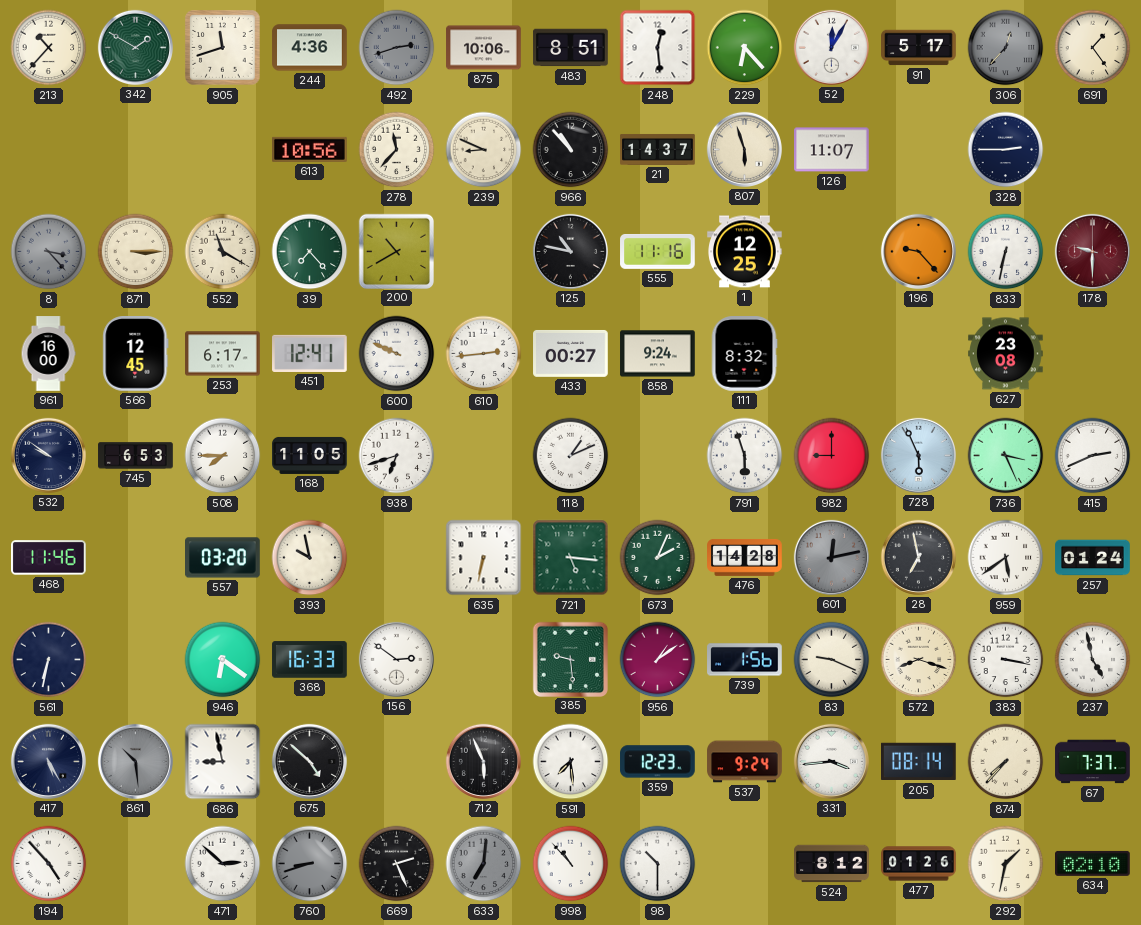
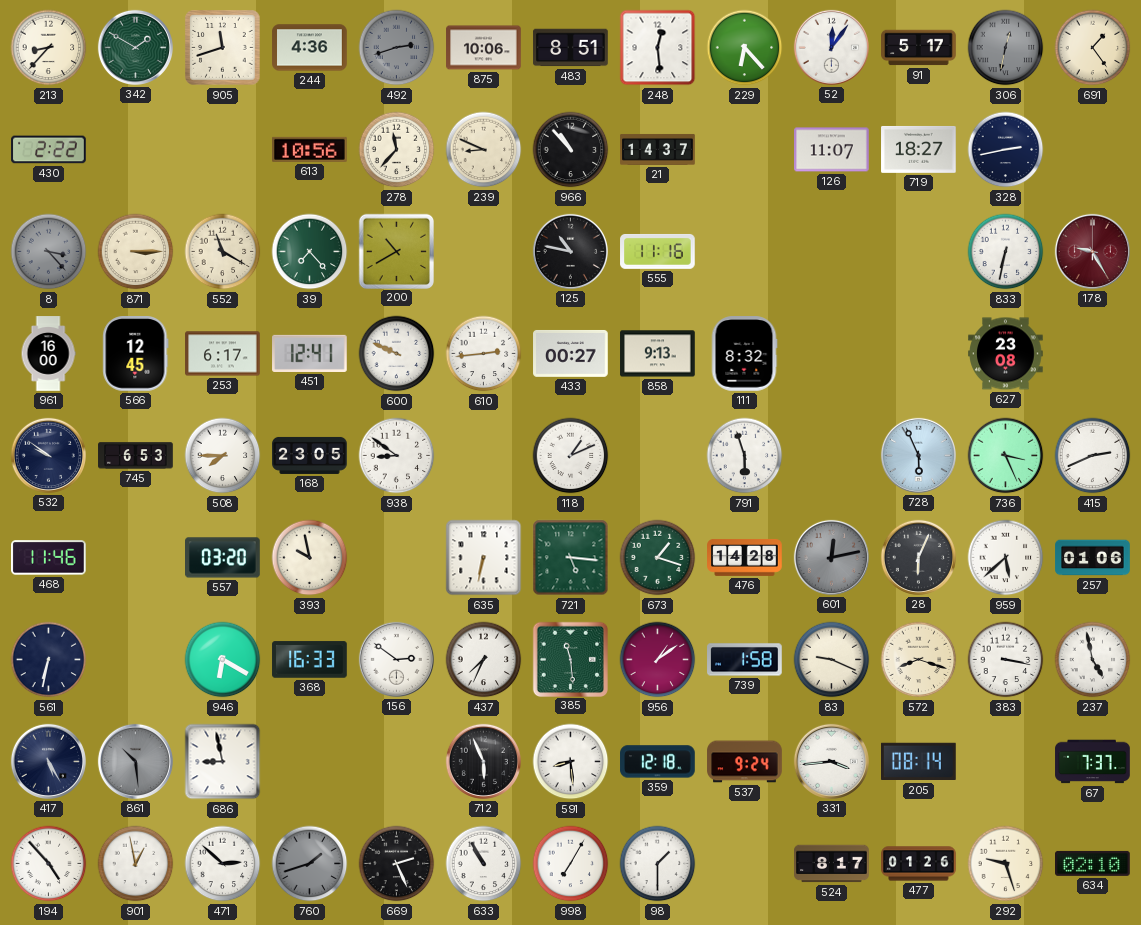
213: 10:37 -> 8:37 (49, 48)
52: 12:05 -> 12:06 (831, 47)
306: 12:37 -> 12:32 (1006, 48)
430: none -> 2:22 (49, 150)
807: 5:57 -> none (744, 149)
719: none -> 18:27 (919, 149)
328: 2:45 -> 2:43 (1006, 150)
1: 12:25 -> none (745, 252)
196: 9:23 -> none (918, 251)
178: 9:30 -> 9:25 (1092, 251)
858: 9:24 -> 9:13 (658, 354)
168: 11:05 -> 23:05 (310, 455)
938: 6:42 -> 8:51 (397, 456)
982: 9:00 -> none (832, 456)
673: 2:04 -> 1:18 (658, 558)
28: 6:58 -> 6:04 (918, 557)
959: 5:39 -> 5:38 (1006, 558)
257: 01:24 -> 01:06 (1093, 558)
946: 6:21 -> 6:20 (223, 660)
437: none -> 7:34 (484, 660)
385: 9:29 -> 11:29 (570, 659)
739: 1:56 -> 1:58 (745, 660)
675: 4:52 -> none (309, 761)
591: 7:29 -> 8:29 (571, 762)
359: 12:23 -> 12:18 (658, 762)
874: 7:37 -> none (1006, 762)
901: none -> 12:58 (136, 864)
760: 8:42 -> 1:42 (310, 864)
633: 7:01 -> 10:55 (484, 864)
633 dial: grey -> white (484, 864)
998: 10:53 -> 7:05 (571, 864)
98: 10:30 -> 1:30 (658, 864)
524: 8:12 -> 8:17 (832, 864)
292: 1:32 -> 9:27 (1006, 864)
